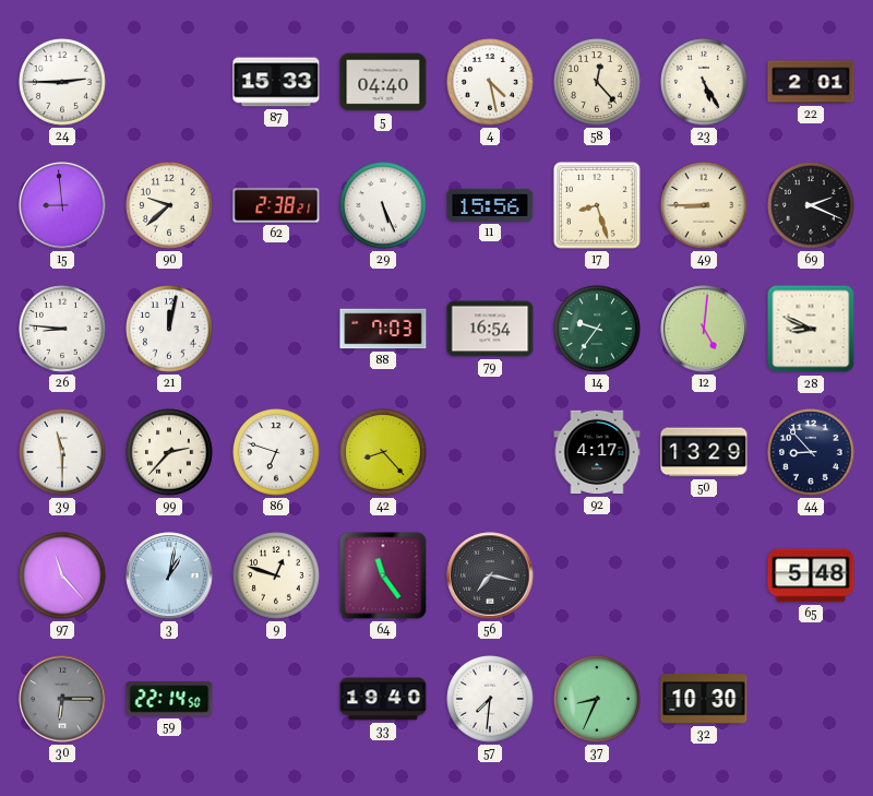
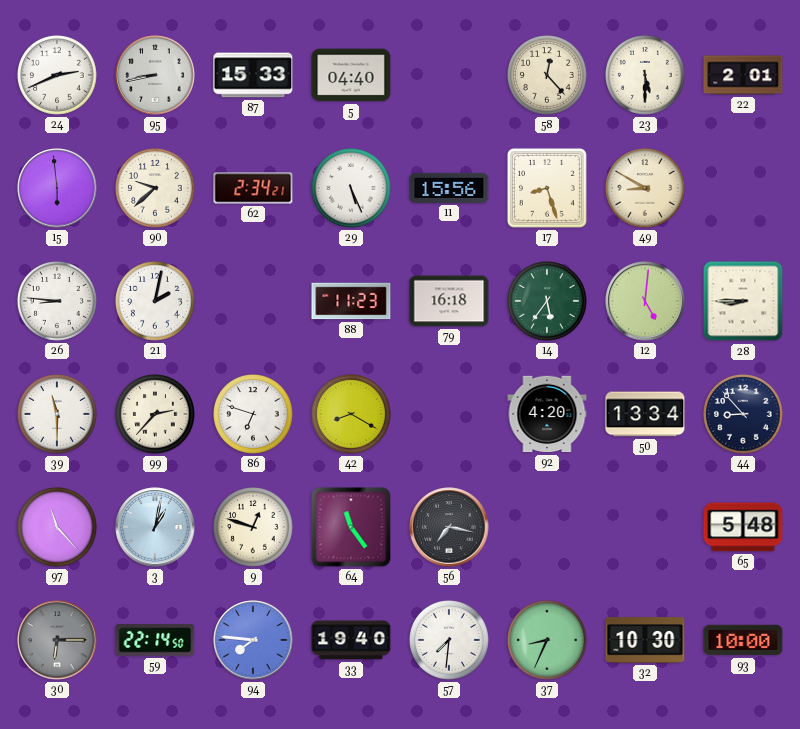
24: 2:45 -> 2:41 (58, 76)
95: none -> 8:43 (155, 75)
4: 4:28 -> none (491, 83)
23: 5:25 -> 5:30 (646, 76)
15: 8:59 -> 5:59 (57, 188)
62: 2:38 -> 2:34 (253, 188)
49: 8:45 -> 8:50 (646, 189)
69: 2:19 -> none (812, 206)
21: 12:02 -> 2:02 (156, 302)
88: 7:03 -> 11:23 (351, 301)
79: 16:54 -> 16:18 (449, 301)
14: 9:36 -> 5:36 (548, 302)
28: 8:49 -> 8:45 (743, 301)
42: 8:23 -> 8:20 (352, 415)
92: 4:17 -> 4:20 (547, 414)
50: 13:29 -> 13:34 (645, 414)
94: none -> 7:46 (253, 640)
93: none -> 10:00 (743, 640)
